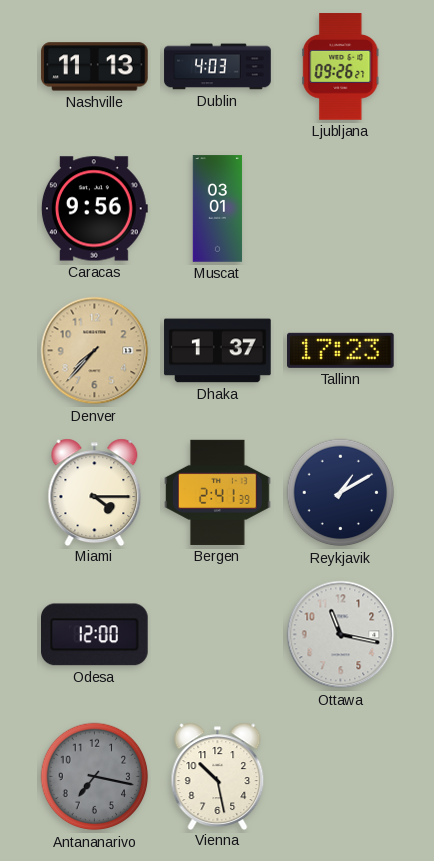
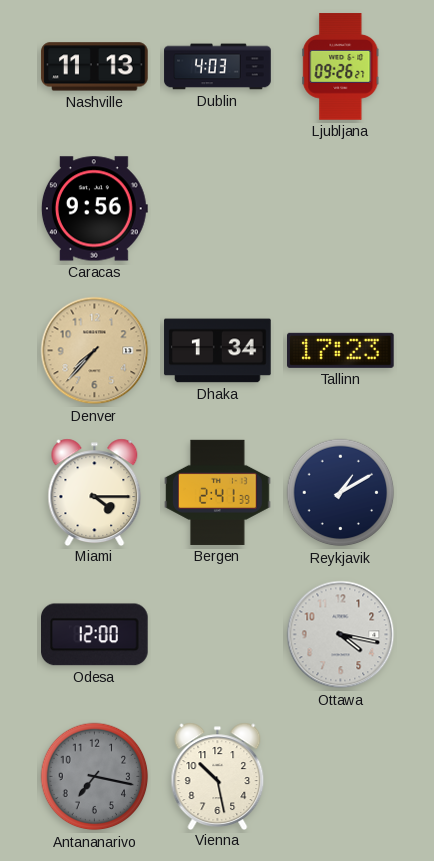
Muscat: 03:01 -> none (218, 209)
Dhaka: 1:37 -> 1:34 (218, 351)
Ottawa: 11:17 -> 4:17 (341, 635)
